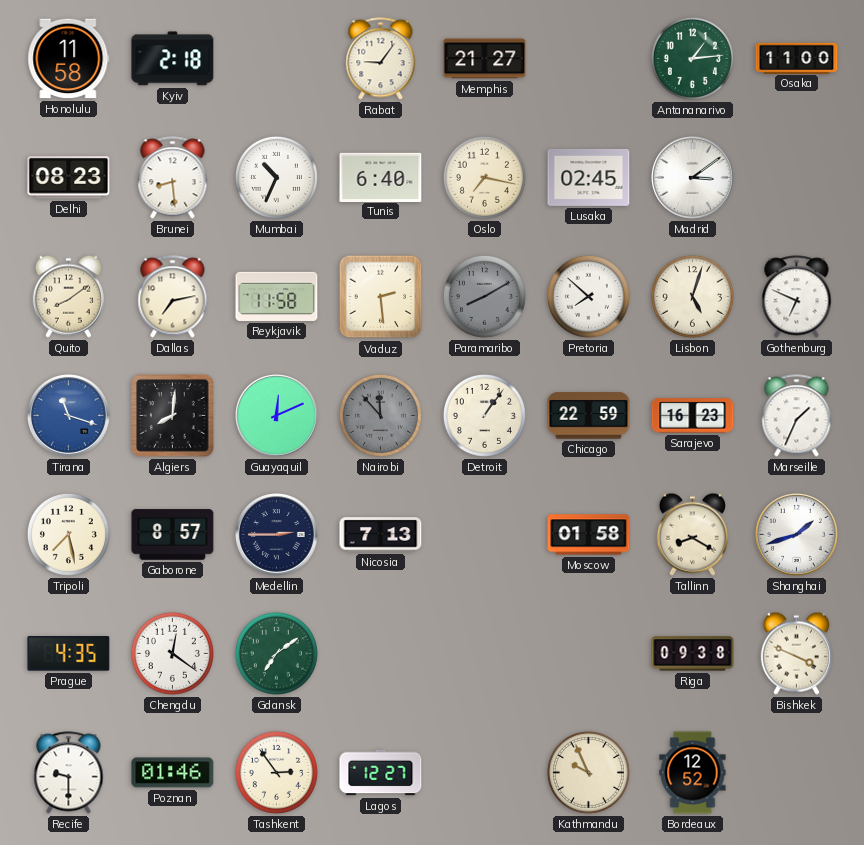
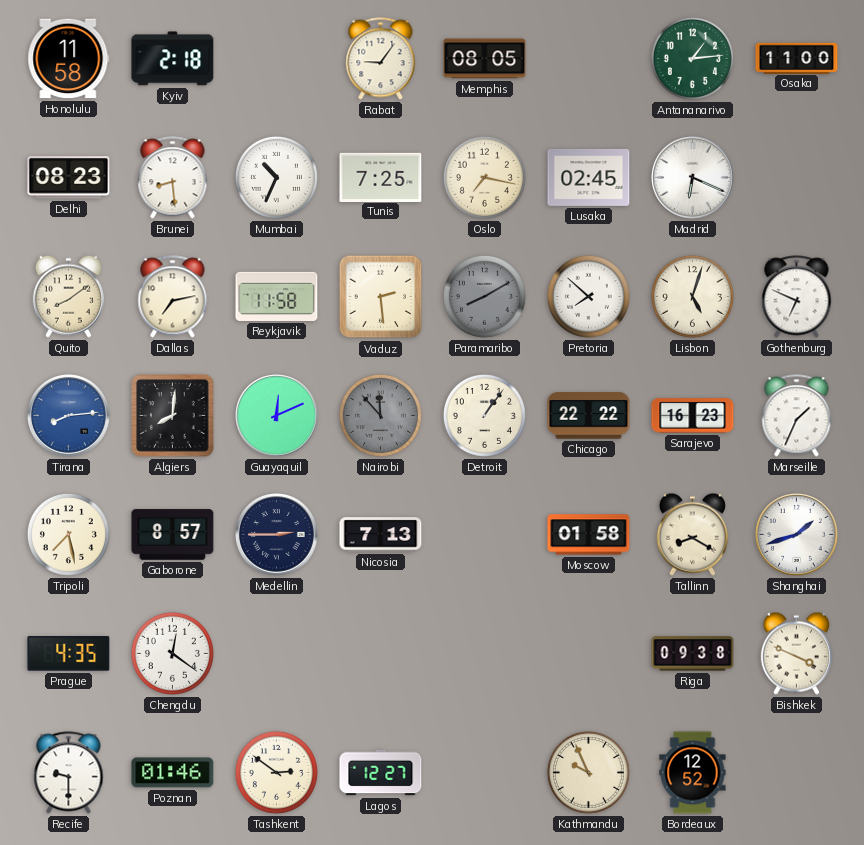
Memphis: 21:27 -> 08:05 (485, 59)
Tunis: 6:40 -> 7:25 (381, 177)
Madrid: 3:09 -> 6:19 (693, 178)
Tirana: 11:18 -> 8:14 (69, 416)
Chicago: 22:59 -> 22:22 (589, 416)
Gdansk: 7:09 -> none (276, 653)
Tashkent: 2:54 -> 2:51 (276, 772)
